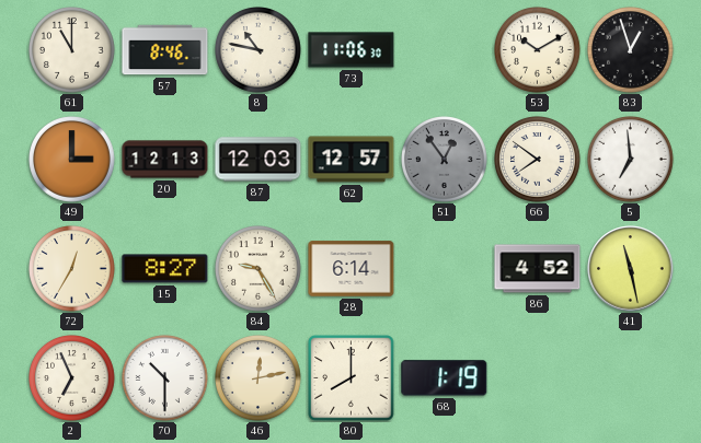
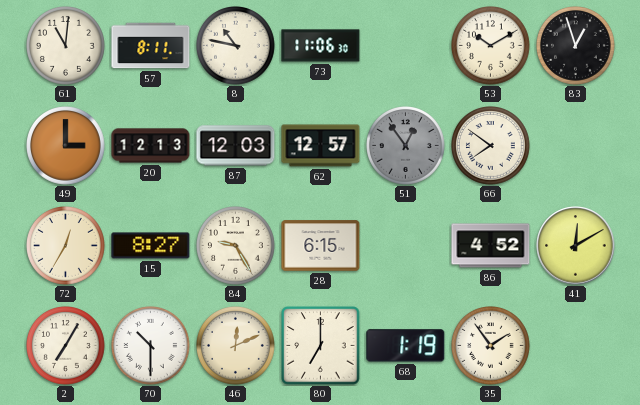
61: 11:00 -> 11:01 (66, 46)
57: 8:46 -> 8:11 (151, 46)
5: 6:59 -> none (631, 160)
28: 6:14 -> 6:15 (321, 246)
41: 11:28 -> 12:10 (576, 246)
2: 6:56 -> 7:05 (66, 346)
46: 12:13 -> 12:11 (236, 346)
80: 8:00 -> 7:00 (321, 346)
35: none -> 1:54 (491, 346)
